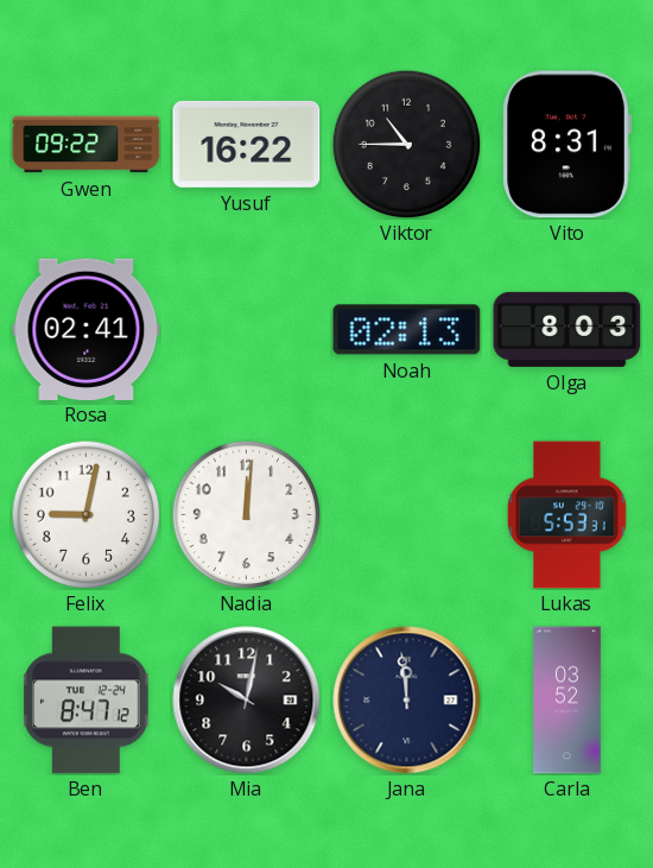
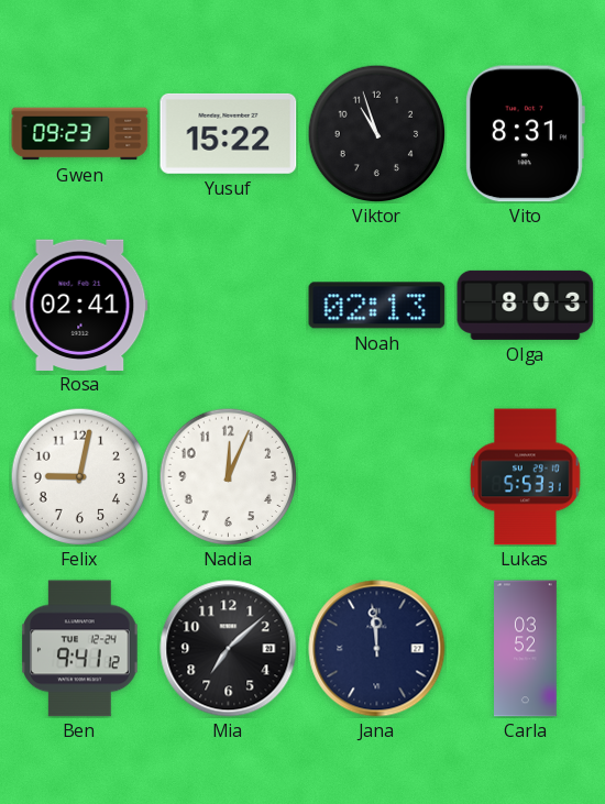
Gwen: 09:22 -> 09:23 (80, 134)
Yusuf: 16:22 -> 15:22 (229, 133)
Viktor: 10:45 -> 10:57 (376, 133)
Nadia: 12:01 -> 12:04 (228, 476)
Ben: 8:47 -> 9:41 (80, 649)
Mia: 10:02 -> 7:08 (229, 649)
